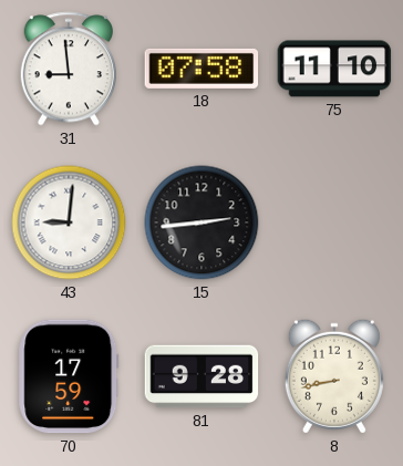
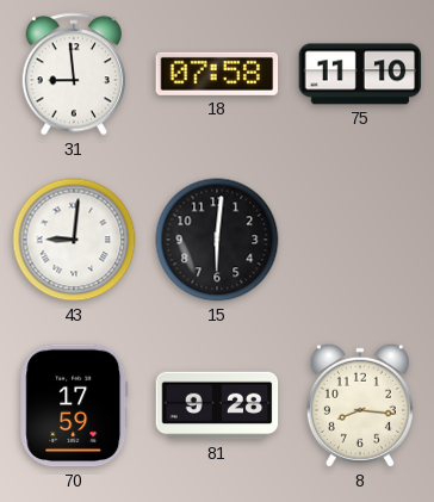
15: 2:44 -> 6:01 (217, 240)
8: 8:43 -> 8:16 (360, 405)
